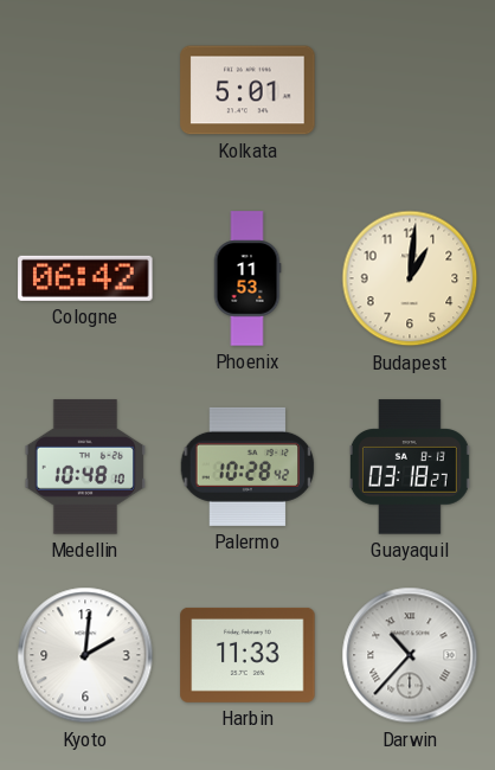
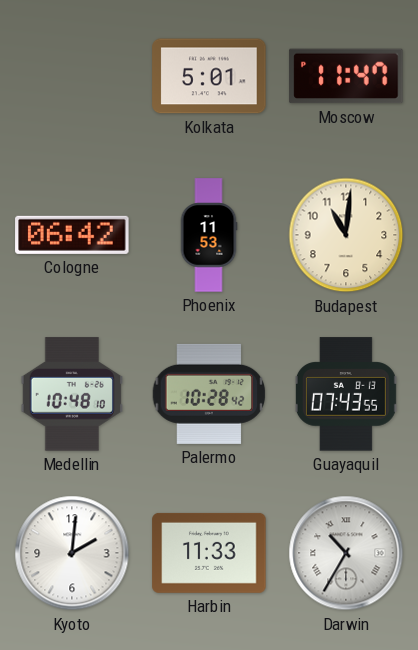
Moscow: none -> 11:47 (346, 76)
Budapest: 1:01 -> 11:01 (346, 235)
Guayaquil: 03:18 -> 07:43 (346, 394)
Darwin: 10:37 -> 10:35 (346, 553)
